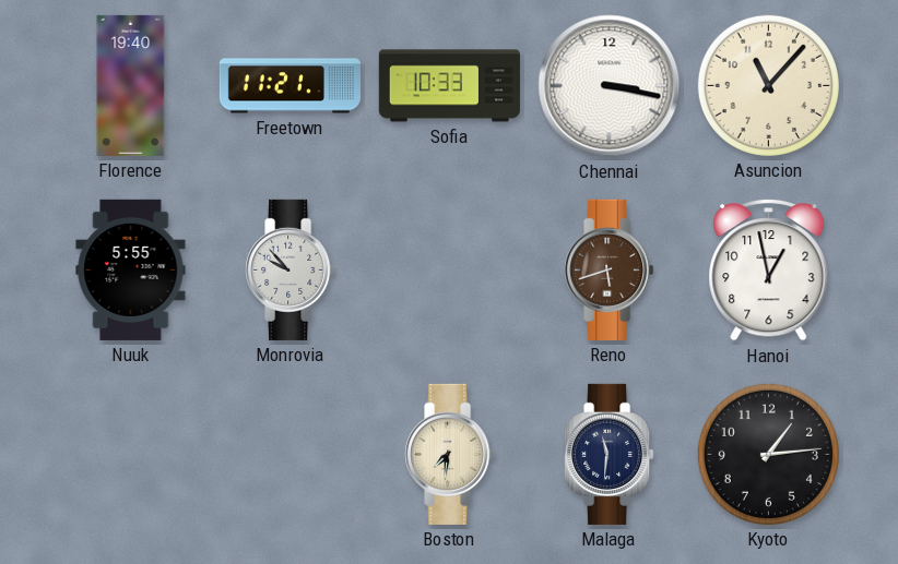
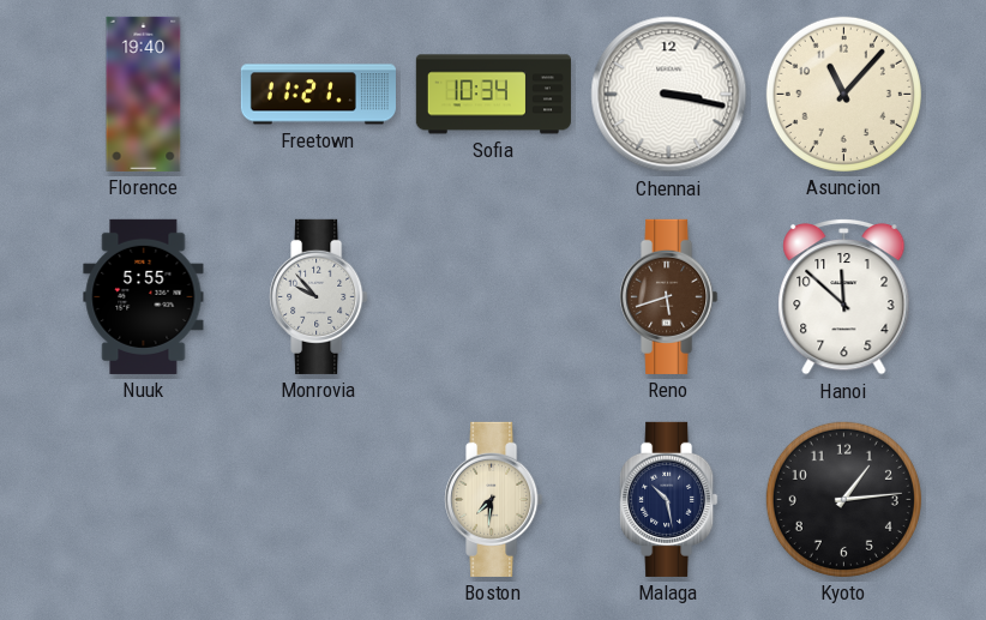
Sofia: 10:33 -> 10:34 (493, 95)
Hanoi: 12:58 -> 11:52 (844, 296)
Malaga: 11:31 -> 10:28 (669, 499)
